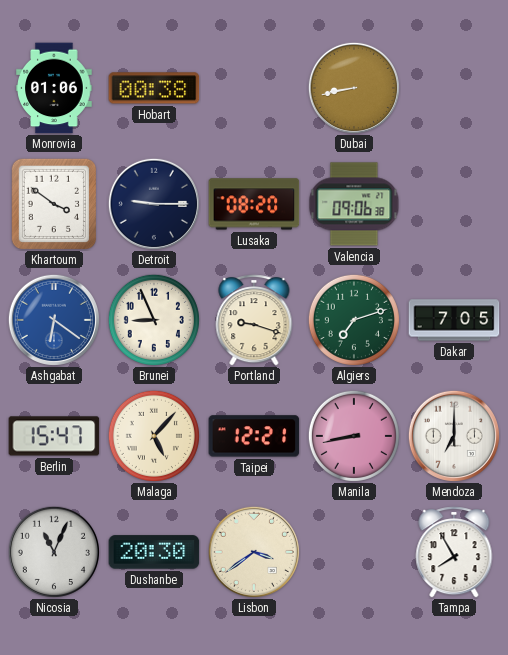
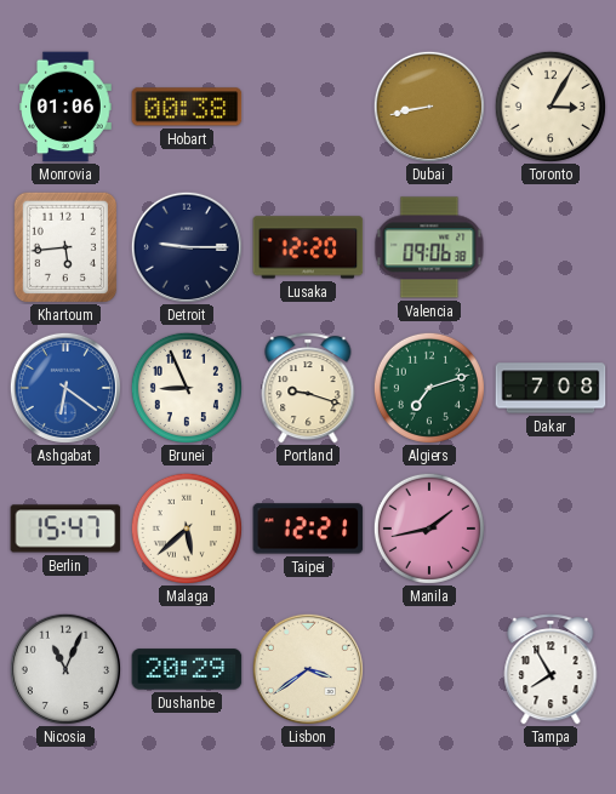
Toronto: none -> 3:05 (551, 107)
Khartoum: 3:51 -> 5:44 (64, 246)
Lusaka: 08:20 -> 12:20 (308, 247)
Dakar: 7:05 -> 7:08 (551, 388)
Malaga: 5:07 -> 5:38 (187, 529)
Manila: 8:43 -> 1:43 (429, 529)
Mendoza: 7:00 -> none (454, 436)
Dushanbe: 20:30 -> 20:29 (187, 669)
